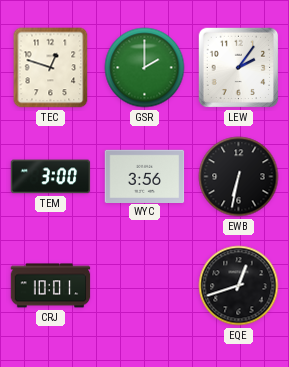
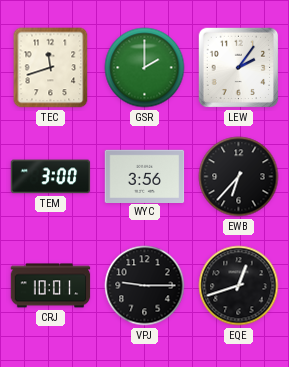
TEC: 12:48 -> 11:42 (51, 68)
EWB: 6:32 -> 6:37 (239, 177)
VPJ: none -> 9:15 (145, 286)
